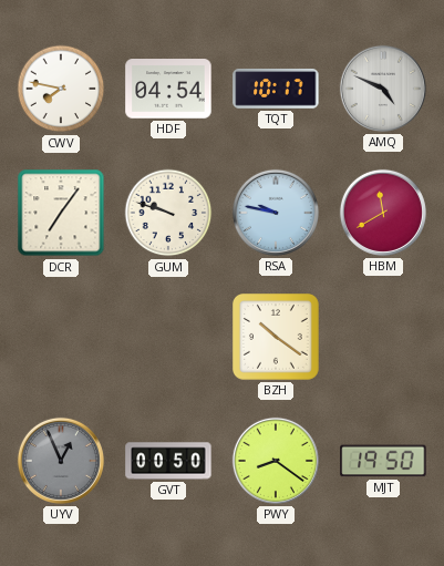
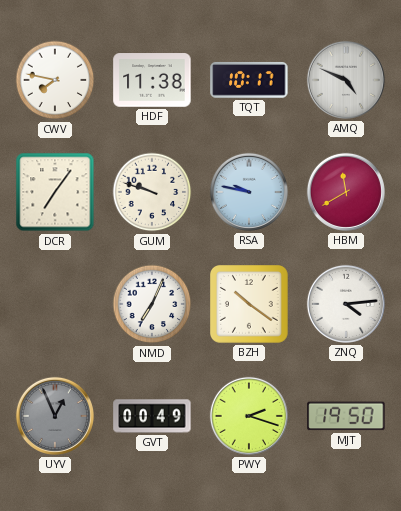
HDF: 04:54 -> 11:38 (152, 80)
NMD: none -> 7:04 (152, 304)
ZNQ: none -> 4:14 (346, 304)
GVT: 00:50 -> 00:49 (152, 416)
PWY: 8:21 -> 2:18 (249, 416)
